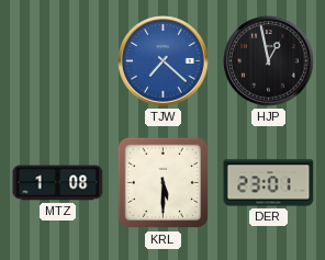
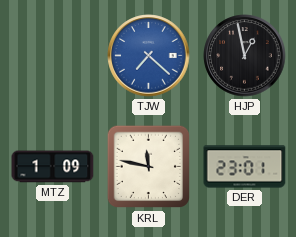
MTZ: 1:08 -> 1:09 (53, 167)
KRL: 5:30 -> 11:47 (149, 167)
